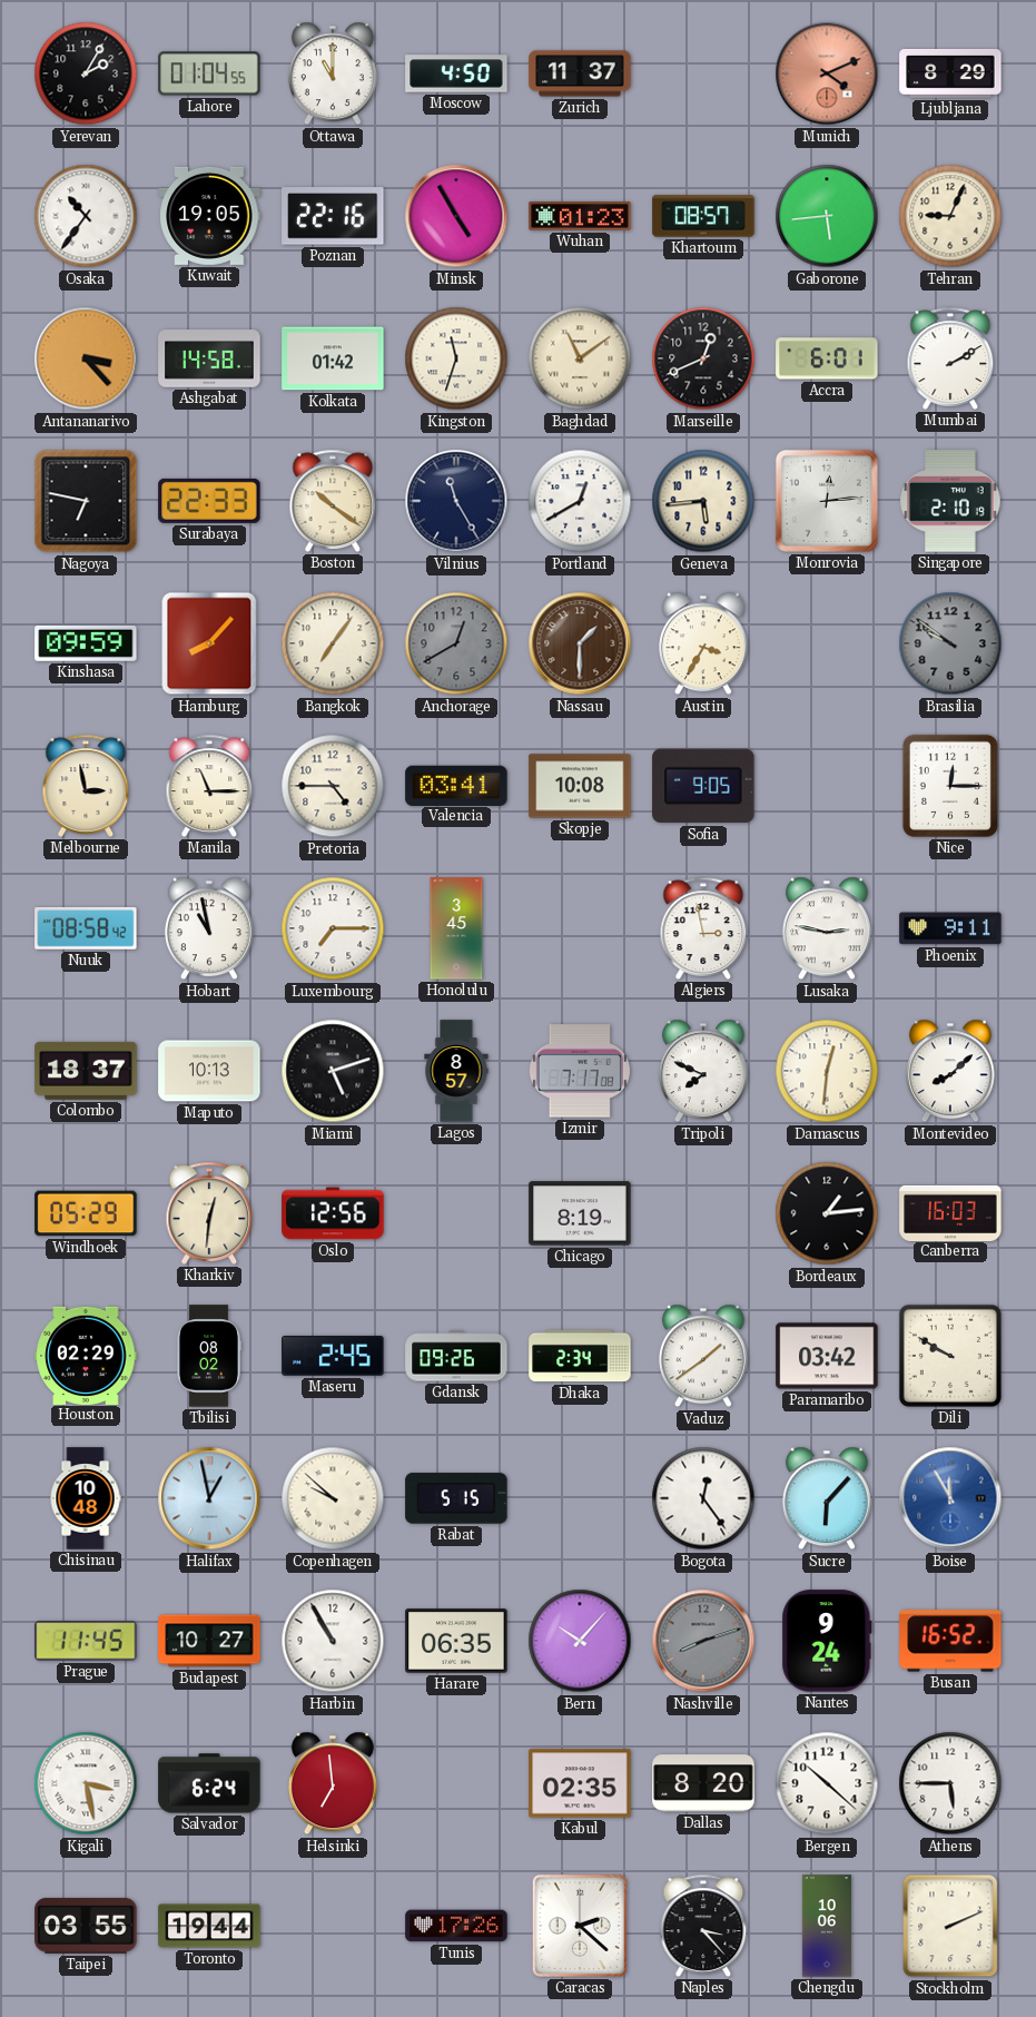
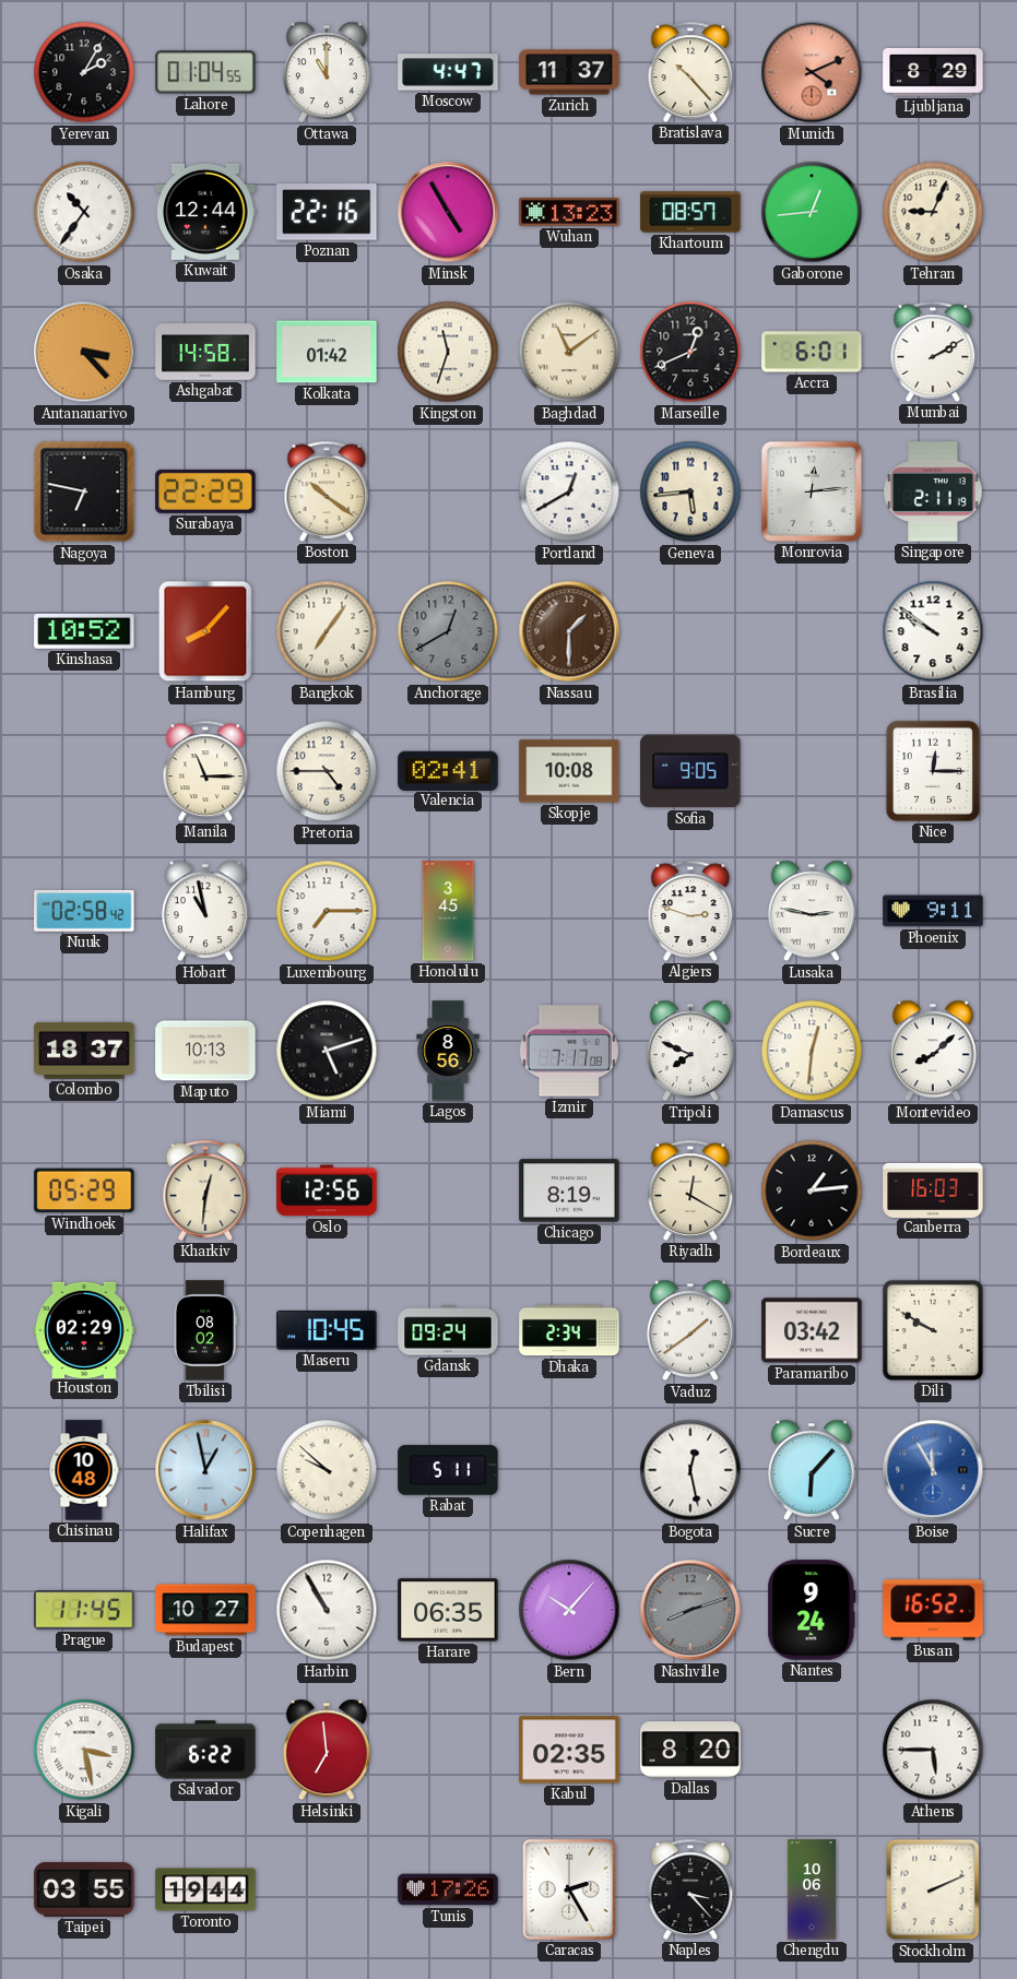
Moscow: 4:50 -> 4:47 (448, 72)
Bratislava: none -> 10:23 (690, 72)
Kuwait: 19:05 -> 12:44 (205, 212)
Wuhan: 01:23 -> 13:23 (569, 213)
Gaborone: 5:44 -> 12:44 (812, 212)
Surabaya: 22:33 -> 22:29 (205, 491)
Vilnius: 11:25 -> none (456, 501)
Singapore: 2:10 -> 2:11 (933, 491)
Kinshasa: 09:59 -> 10:52 (84, 631)
Austin: 3:35 -> none (703, 643)
Brasilia dial: grey -> white (933, 631)
Melbourne: 2:58 -> none (86, 786)
Valencia: 03:41 -> 02:41 (448, 770)
Nuuk: 08:58 -> 02:58 (84, 911)
Algiers: 2:58 -> 2:48 (690, 911)
Lagos: 8:57 -> 8:56 (448, 1051)
Riyadh: none -> 12:20 (690, 1190)
Maseru: 2:45 -> 10:45 (327, 1330)
Gdansk: 09:26 -> 09:24 (448, 1330)
Rabat: 5:15 -> 5:11 (448, 1470)
Bogota: 12:24 -> 12:28 (690, 1470)
Salvador: 6:24 -> 6:22 (205, 1750)
Bergen: 10:22 -> none (827, 1783)
Caracas: 2:22 -> 2:25 (569, 1889)
